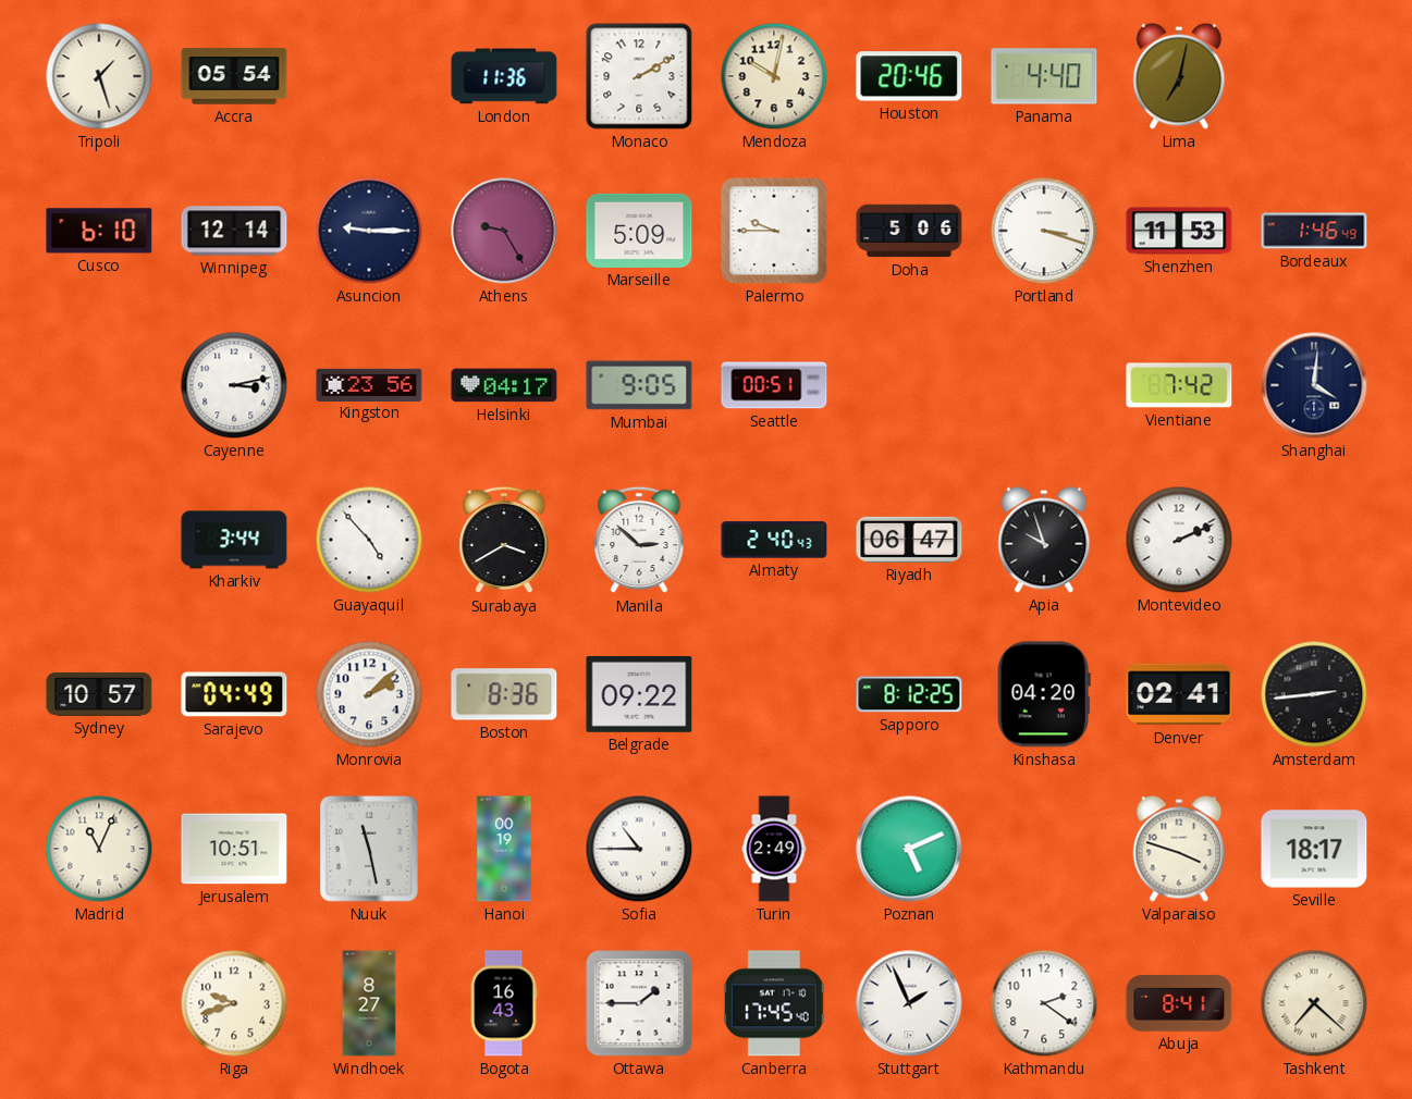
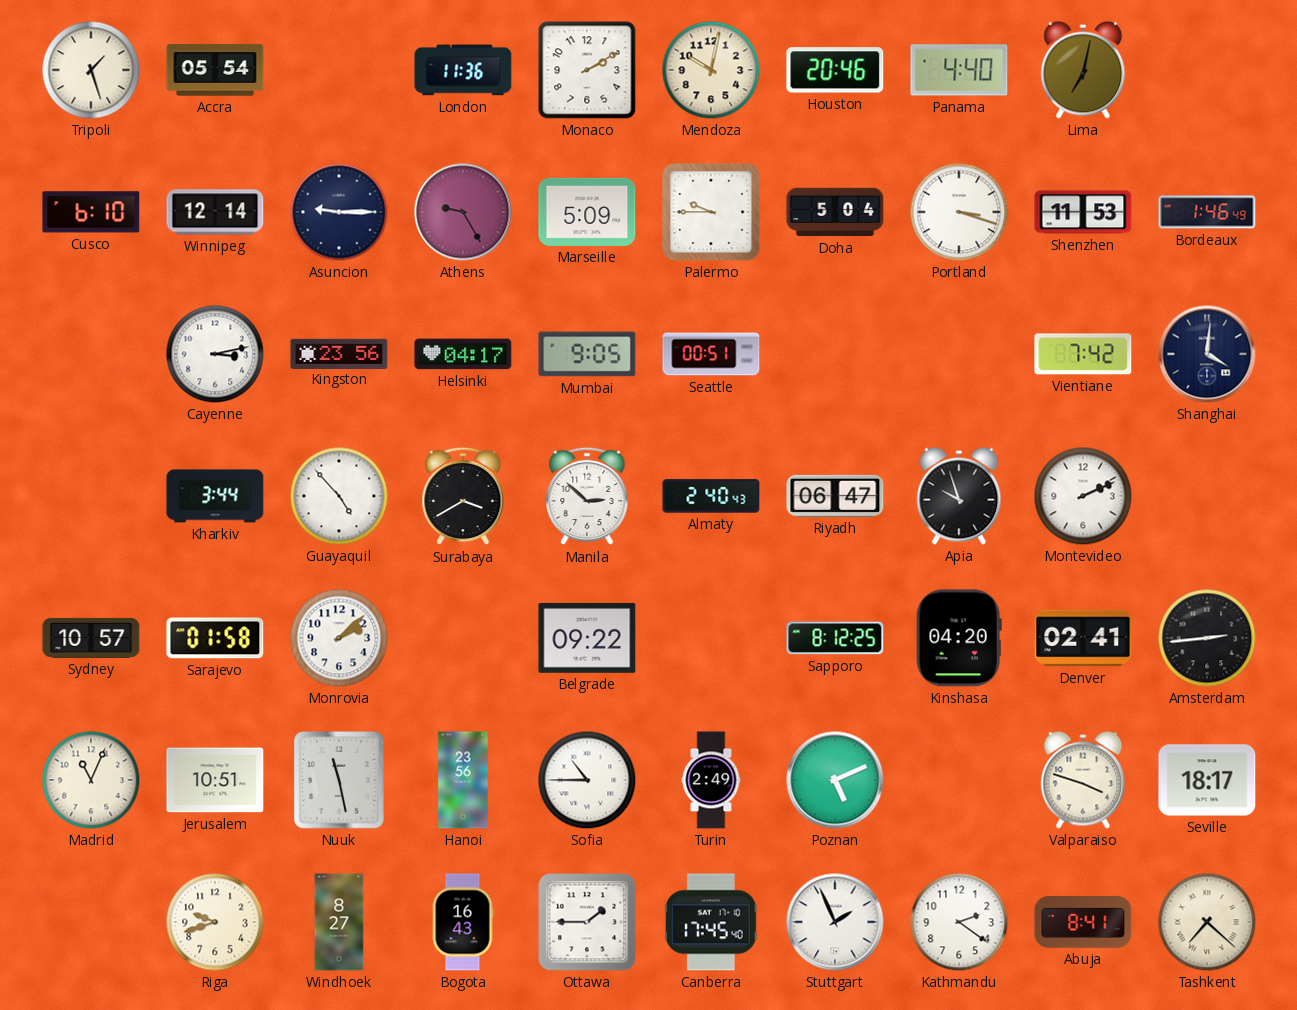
Doha: 5:06 -> 5:04 (835, 212)
Sarajevo: 04:49 -> 01:58 (215, 638)
Boston: 8:36 -> none (504, 694)
Hanoi: 00:19 -> 23:56 (463, 780)
